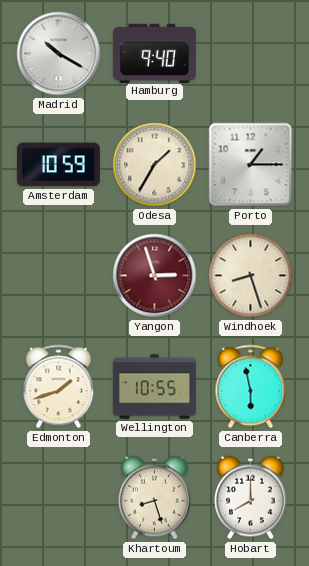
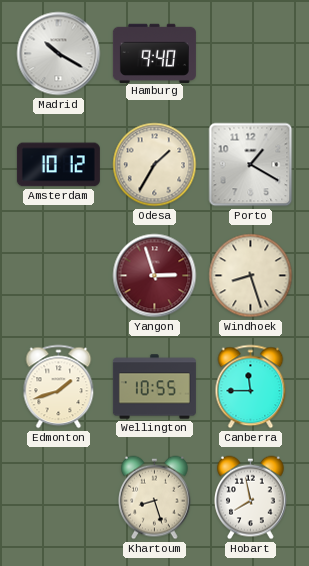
Amsterdam: 10:59 -> 10:12 (58, 165)
Porto: 1:15 -> 1:20 (251, 165)
Canberra: 5:58 -> 11:45 (251, 387)
Hobart: 8:00 -> 7:58 (251, 498)
